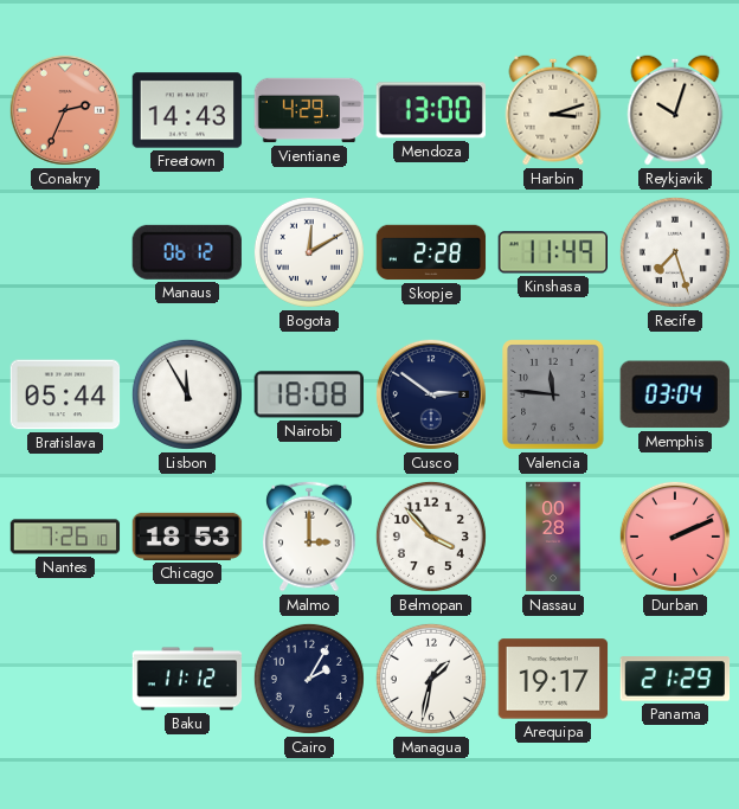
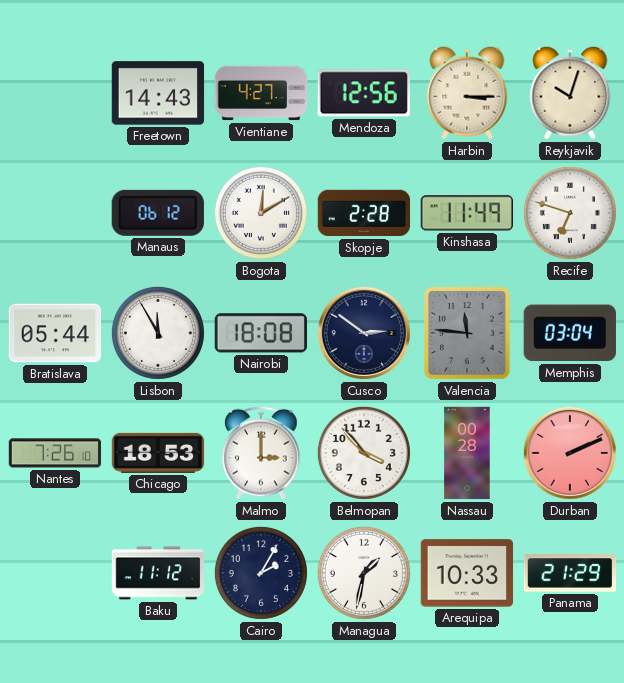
Conakry: 2:34 -> none (65, 110)
Vientiane: 4:29 -> 4:27 (261, 93)
Mendoza: 13:00 -> 12:56 (364, 93)
Harbin: 3:12 -> 3:15 (467, 93)
Recife: 7:27 -> 6:48 (570, 213)
Arequipa: 19:17 -> 10:33 (467, 573)
